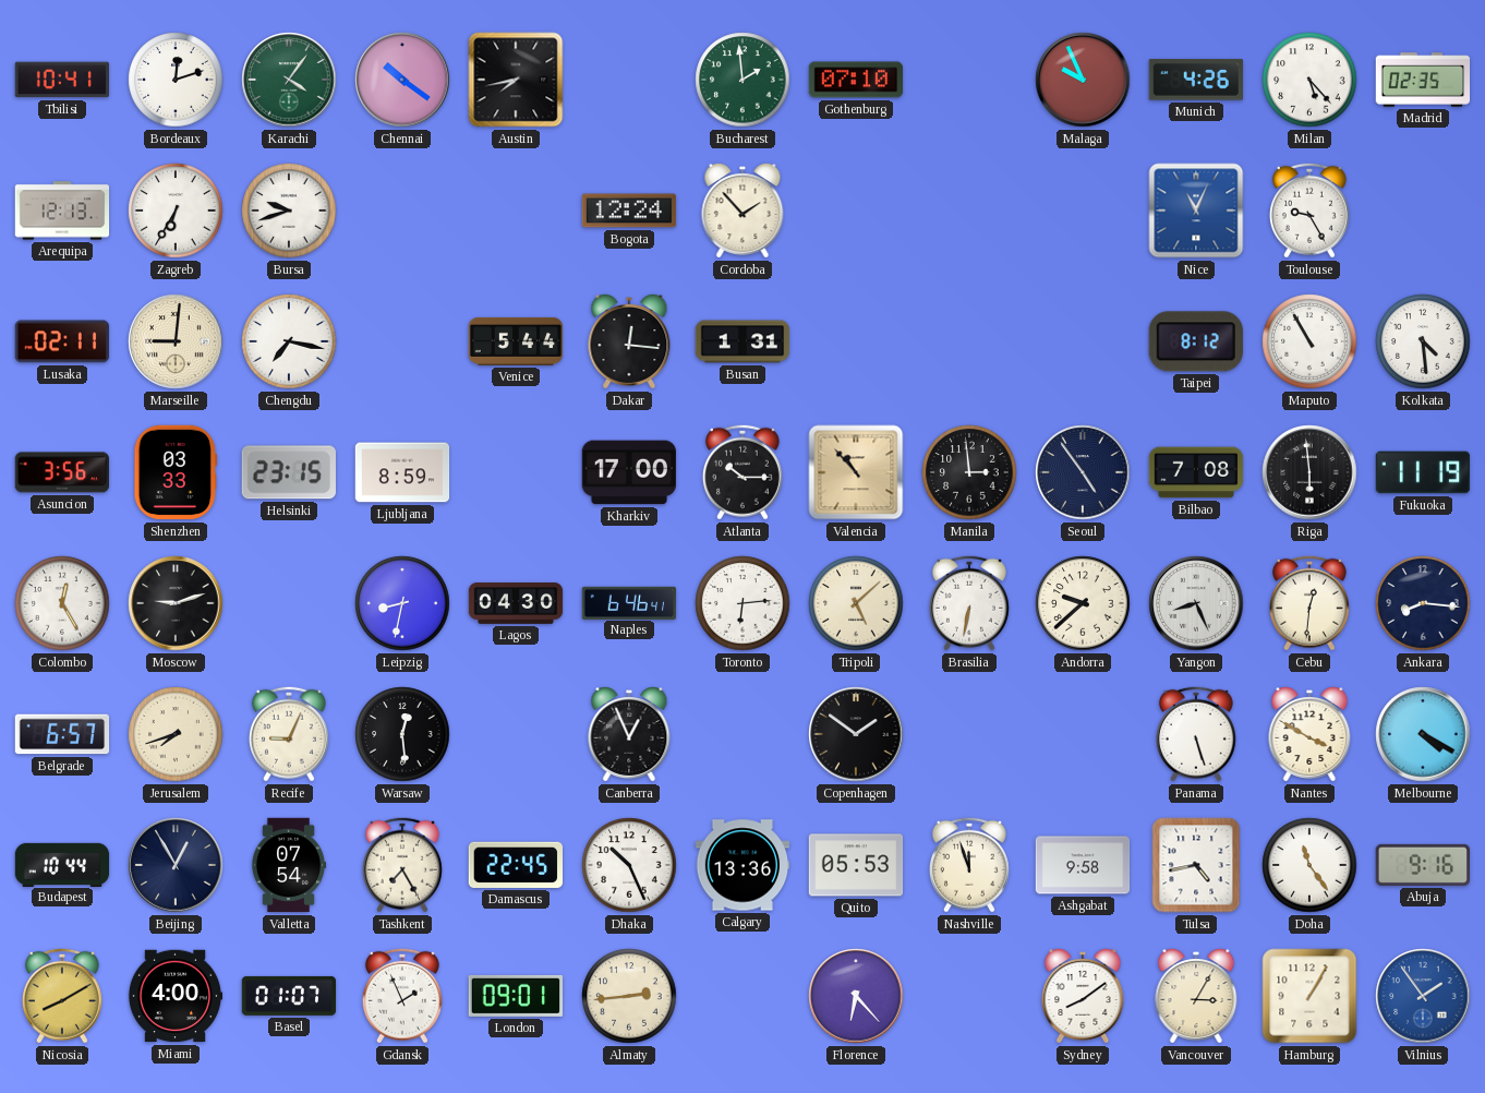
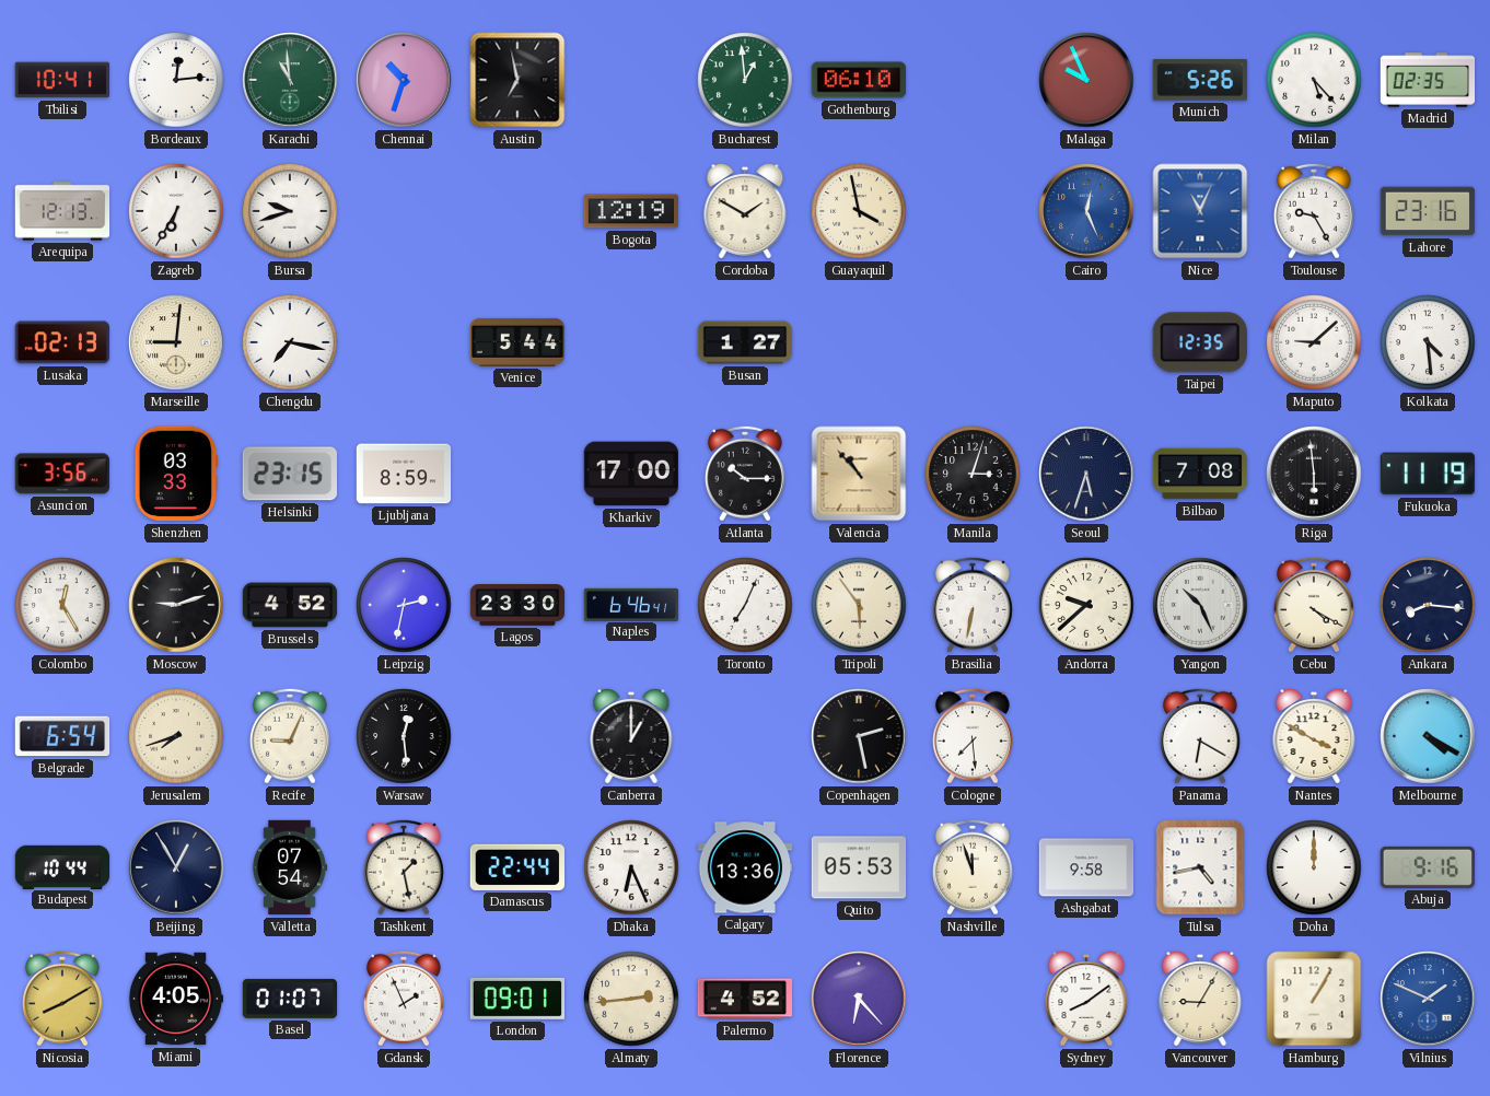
Bordeaux: 12:12 -> 12:14 (176, 80)
Karachi: 4:06 -> 10:59 (290, 80)
Chennai: 10:21 -> 10:33 (404, 80)
Austin: 7:43 -> 6:58 (517, 80)
Bucharest: 1:59 -> 12:59 (745, 80)
Gothenburg: 07:10 -> 06:10 (859, 80)
Munich: 4:26 -> 5:26 (1199, 80)
Bogota: 12:24 -> 12:19 (631, 211)
Cordoba: 1:53 -> 1:50 (745, 212)
Guayaquil: none -> 3:58 (859, 211)
Cairo: none -> 12:26 (1086, 211)
Lahore: none -> 23:16 (1428, 211)
Lusaka: 02:11 -> 02:13 (62, 342)
Dakar: 12:16 -> none (629, 343)
Busan: 1:31 -> 1:27 (745, 342)
Taipei: 8:12 -> 12:35 (1200, 342)
Maputo: 10:55 -> 9:08 (1314, 342)
Manila: 2:59 -> 3:03 (973, 474)
Seoul: 4:54 -> 5:33 (1086, 474)
Brussels: none -> 4:52 (290, 605)
Leipzig: 8:32 -> 2:32 (404, 605)
Lagos: 04:30 -> 23:30 (517, 605)
Toronto: 6:14 -> 7:04 (745, 605)
Tripoli: 5:08 -> 5:54 (859, 605)
Yangon: 8:26 -> 10:26 (1200, 605)
Cebu: 12:31 -> 4:20 (1314, 605)
Belgrade: 6:57 -> 6:54 (62, 736)
Canberra: 12:56 -> 1:00 (631, 737)
Copenhagen: 1:51 -> 2:28 (859, 736)
Cologne: none -> 7:29 (973, 736)
Panama: 5:27 -> 6:20 (1200, 736)
Tashkent: 7:25 -> 1:28 (404, 867)
Damascus: 22:45 -> 22:44 (516, 867)
Dhaka: 10:26 -> 6:26 (631, 867)
Doha: 11:24 -> 12:00 (1314, 867)
Miami: 4:00 -> 4:05 (176, 999)
Palermo: none -> 4:52 (745, 999)
Vancouver: 3:05 -> 9:05 (1200, 1000)
Vilnius: 1:54 -> 1:49 (1428, 999)
